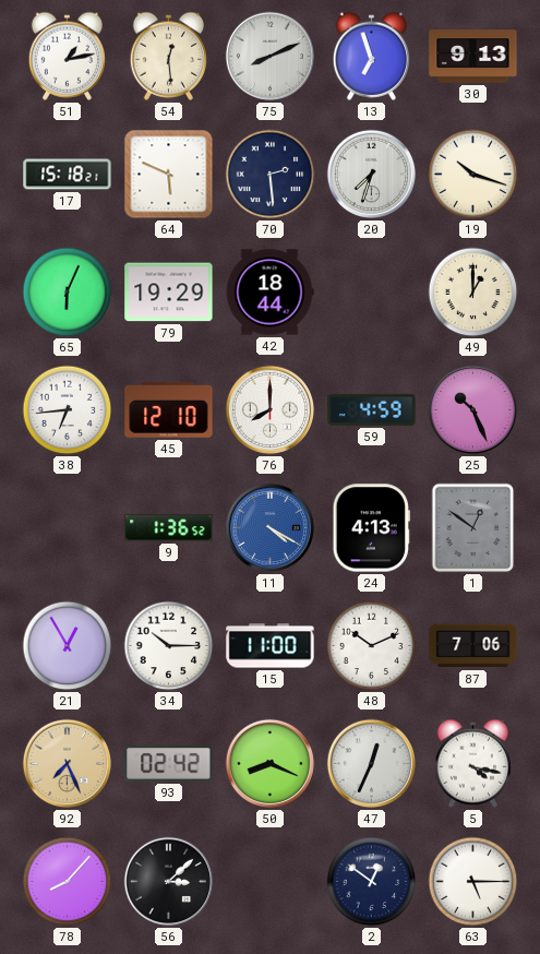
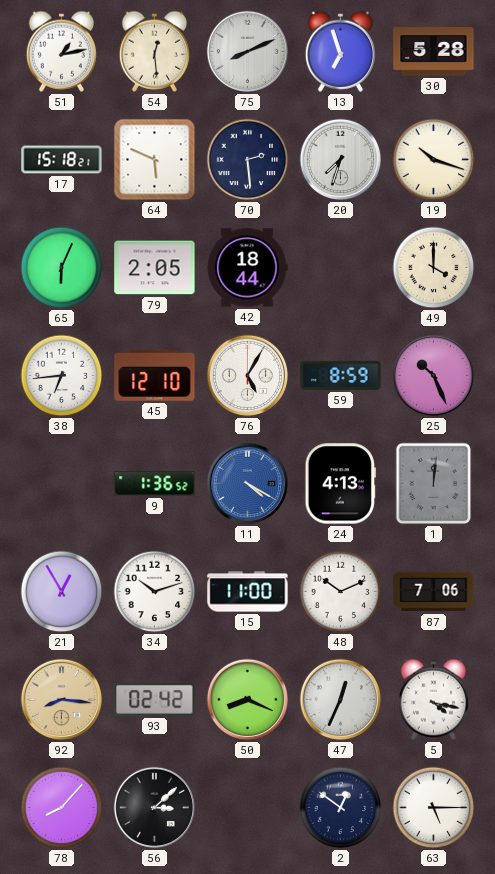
30: 9:13 -> 5:28 (434, 52)
79: 19:29 -> 2:05 (155, 268)
49: 1:00 -> 4:00 (434, 268)
76: 8:00 -> 5:05 (248, 376)
59: 4:59 -> 8:59 (341, 375)
1: 12:51 -> 12:01 (434, 484)
34: 10:15 -> 10:12 (155, 592)
92: 7:26 -> 8:16 (62, 700)
